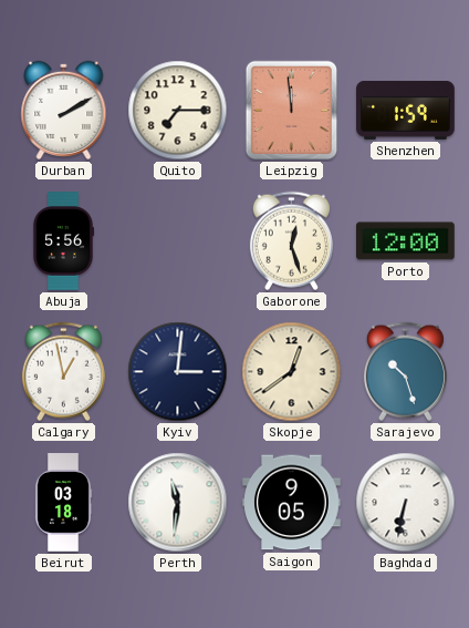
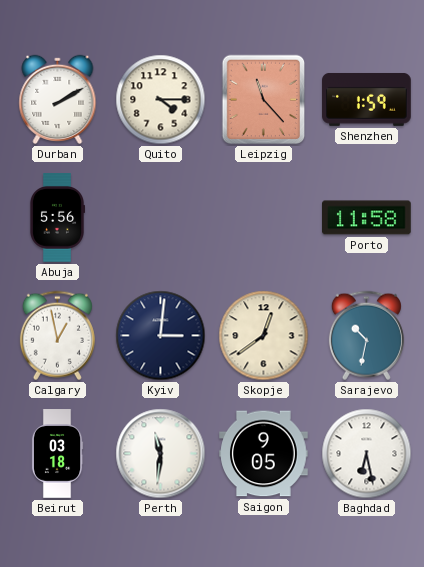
Quito: 7:15 -> 4:15 (161, 100)
Leipzig: 11:59 -> 11:23 (264, 100)
Gaborone: 12:27 -> none (291, 241)
Porto: 12:00 -> 11:58 (367, 218)
Sarajevo: 10:27 -> 10:32 (366, 336)
Baghdad: 6:32 -> 6:28 (367, 454)
